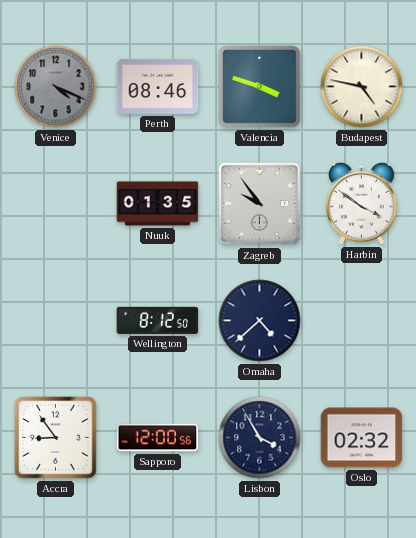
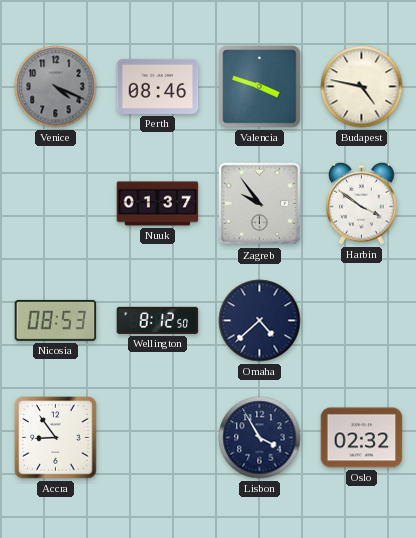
Nuuk: 01:35 -> 01:37 (158, 204)
Nicosia: none -> 08:53 (56, 320)
Sapporo: 12:00 -> none (158, 438)
